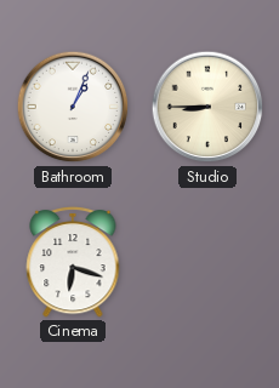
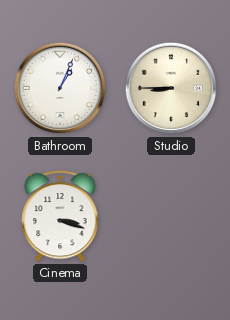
Cinema: 6:18 -> 3:18 (60, 216)
